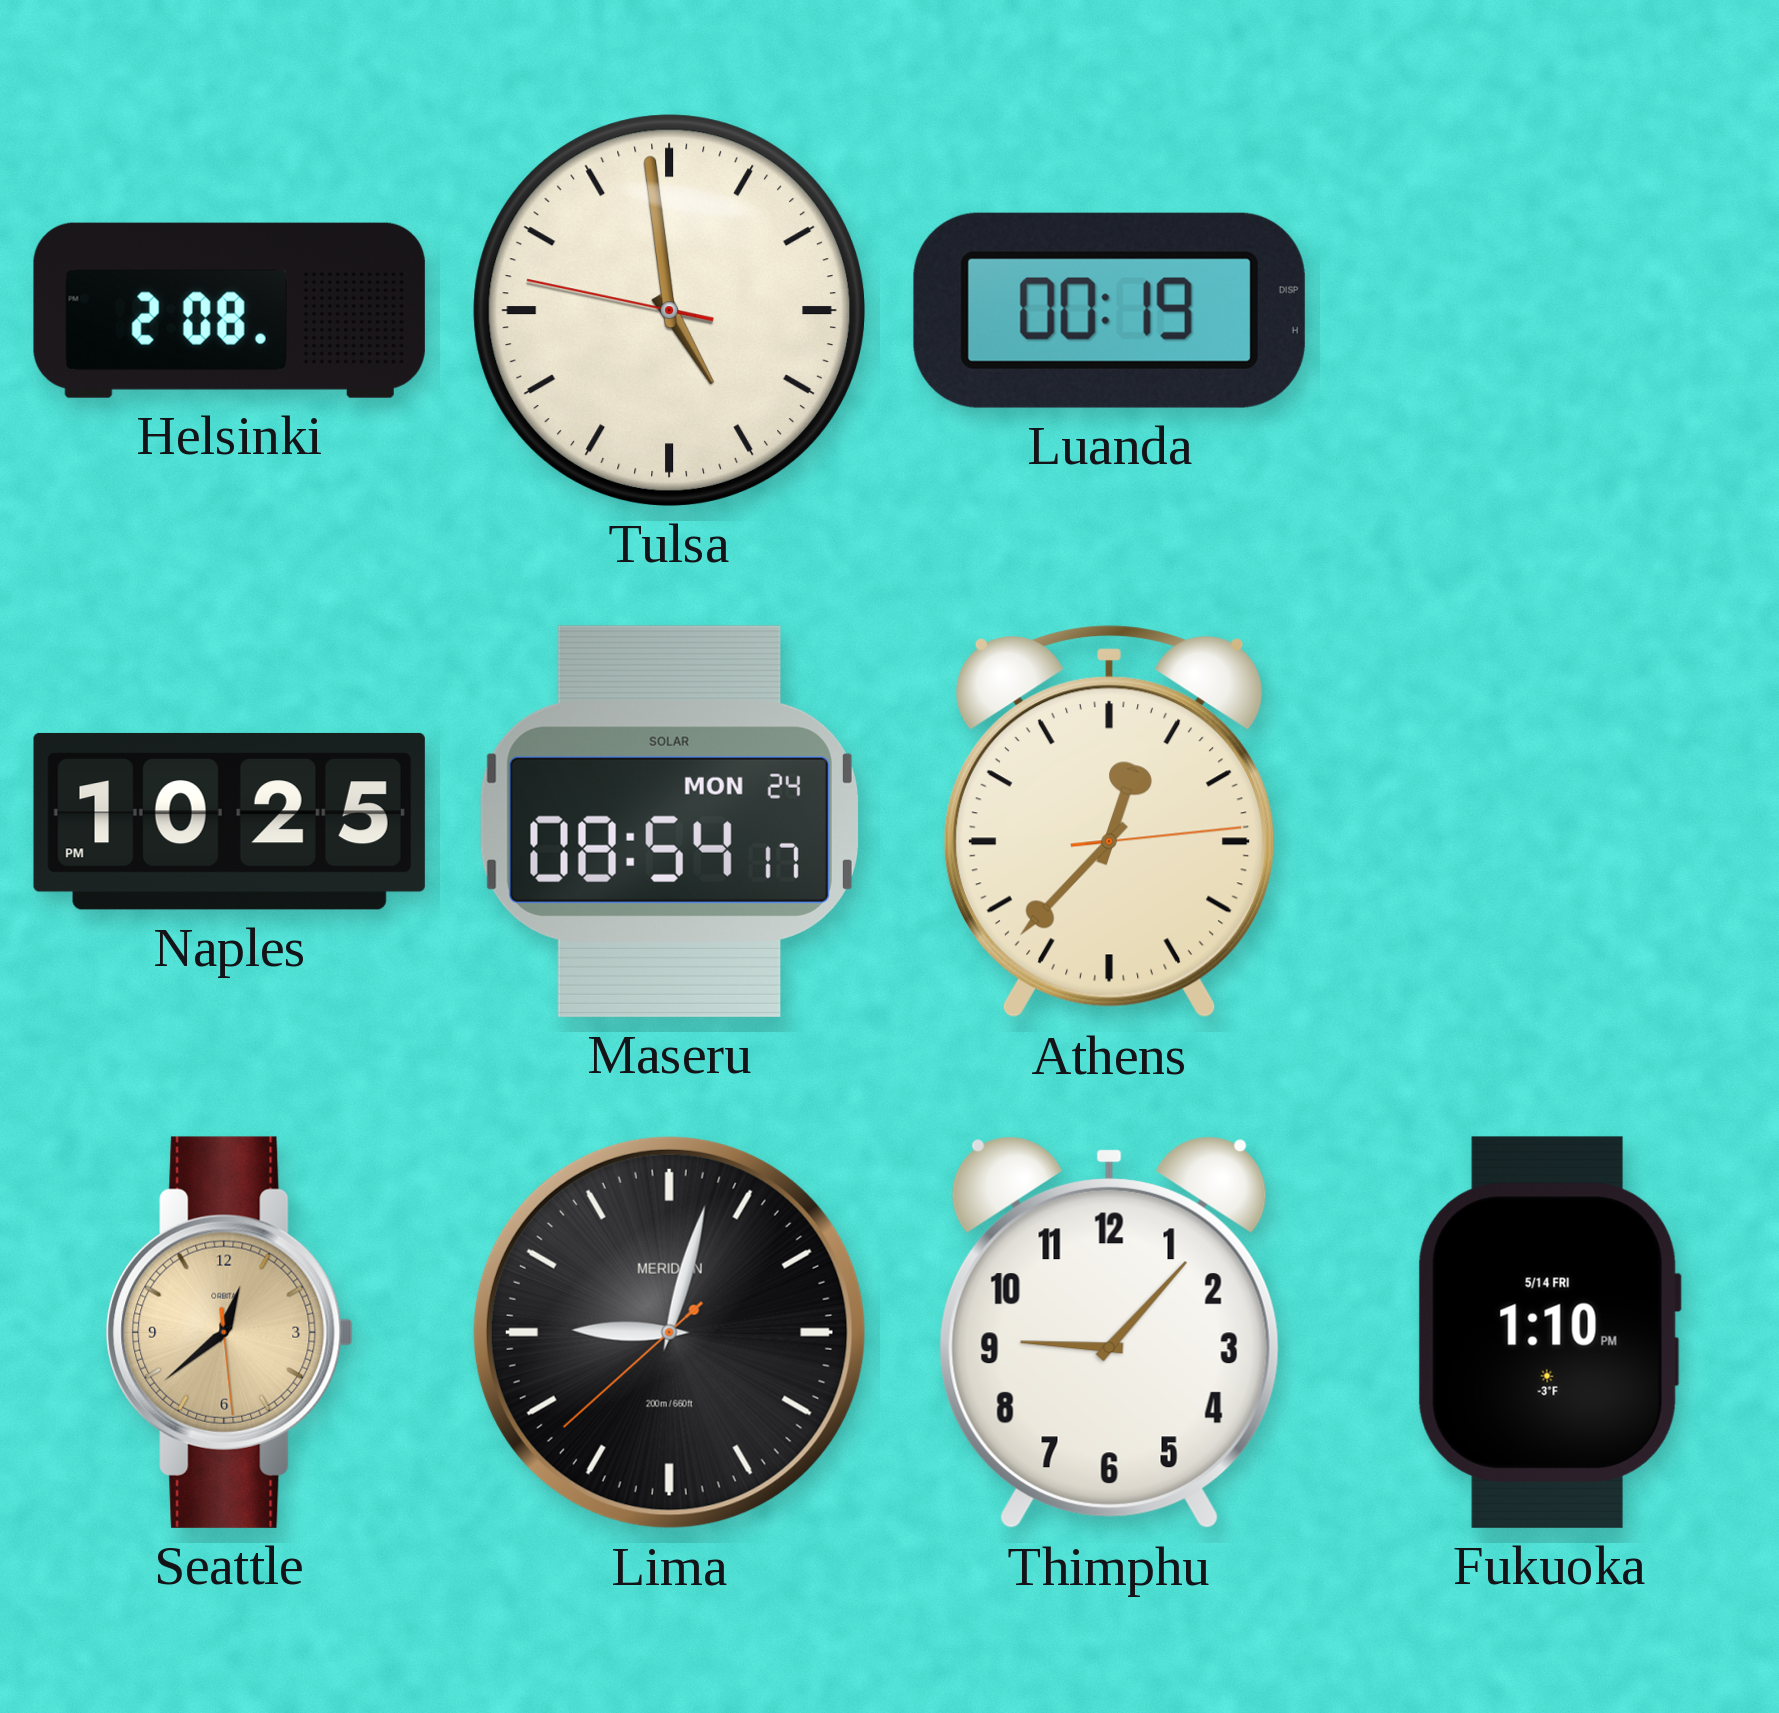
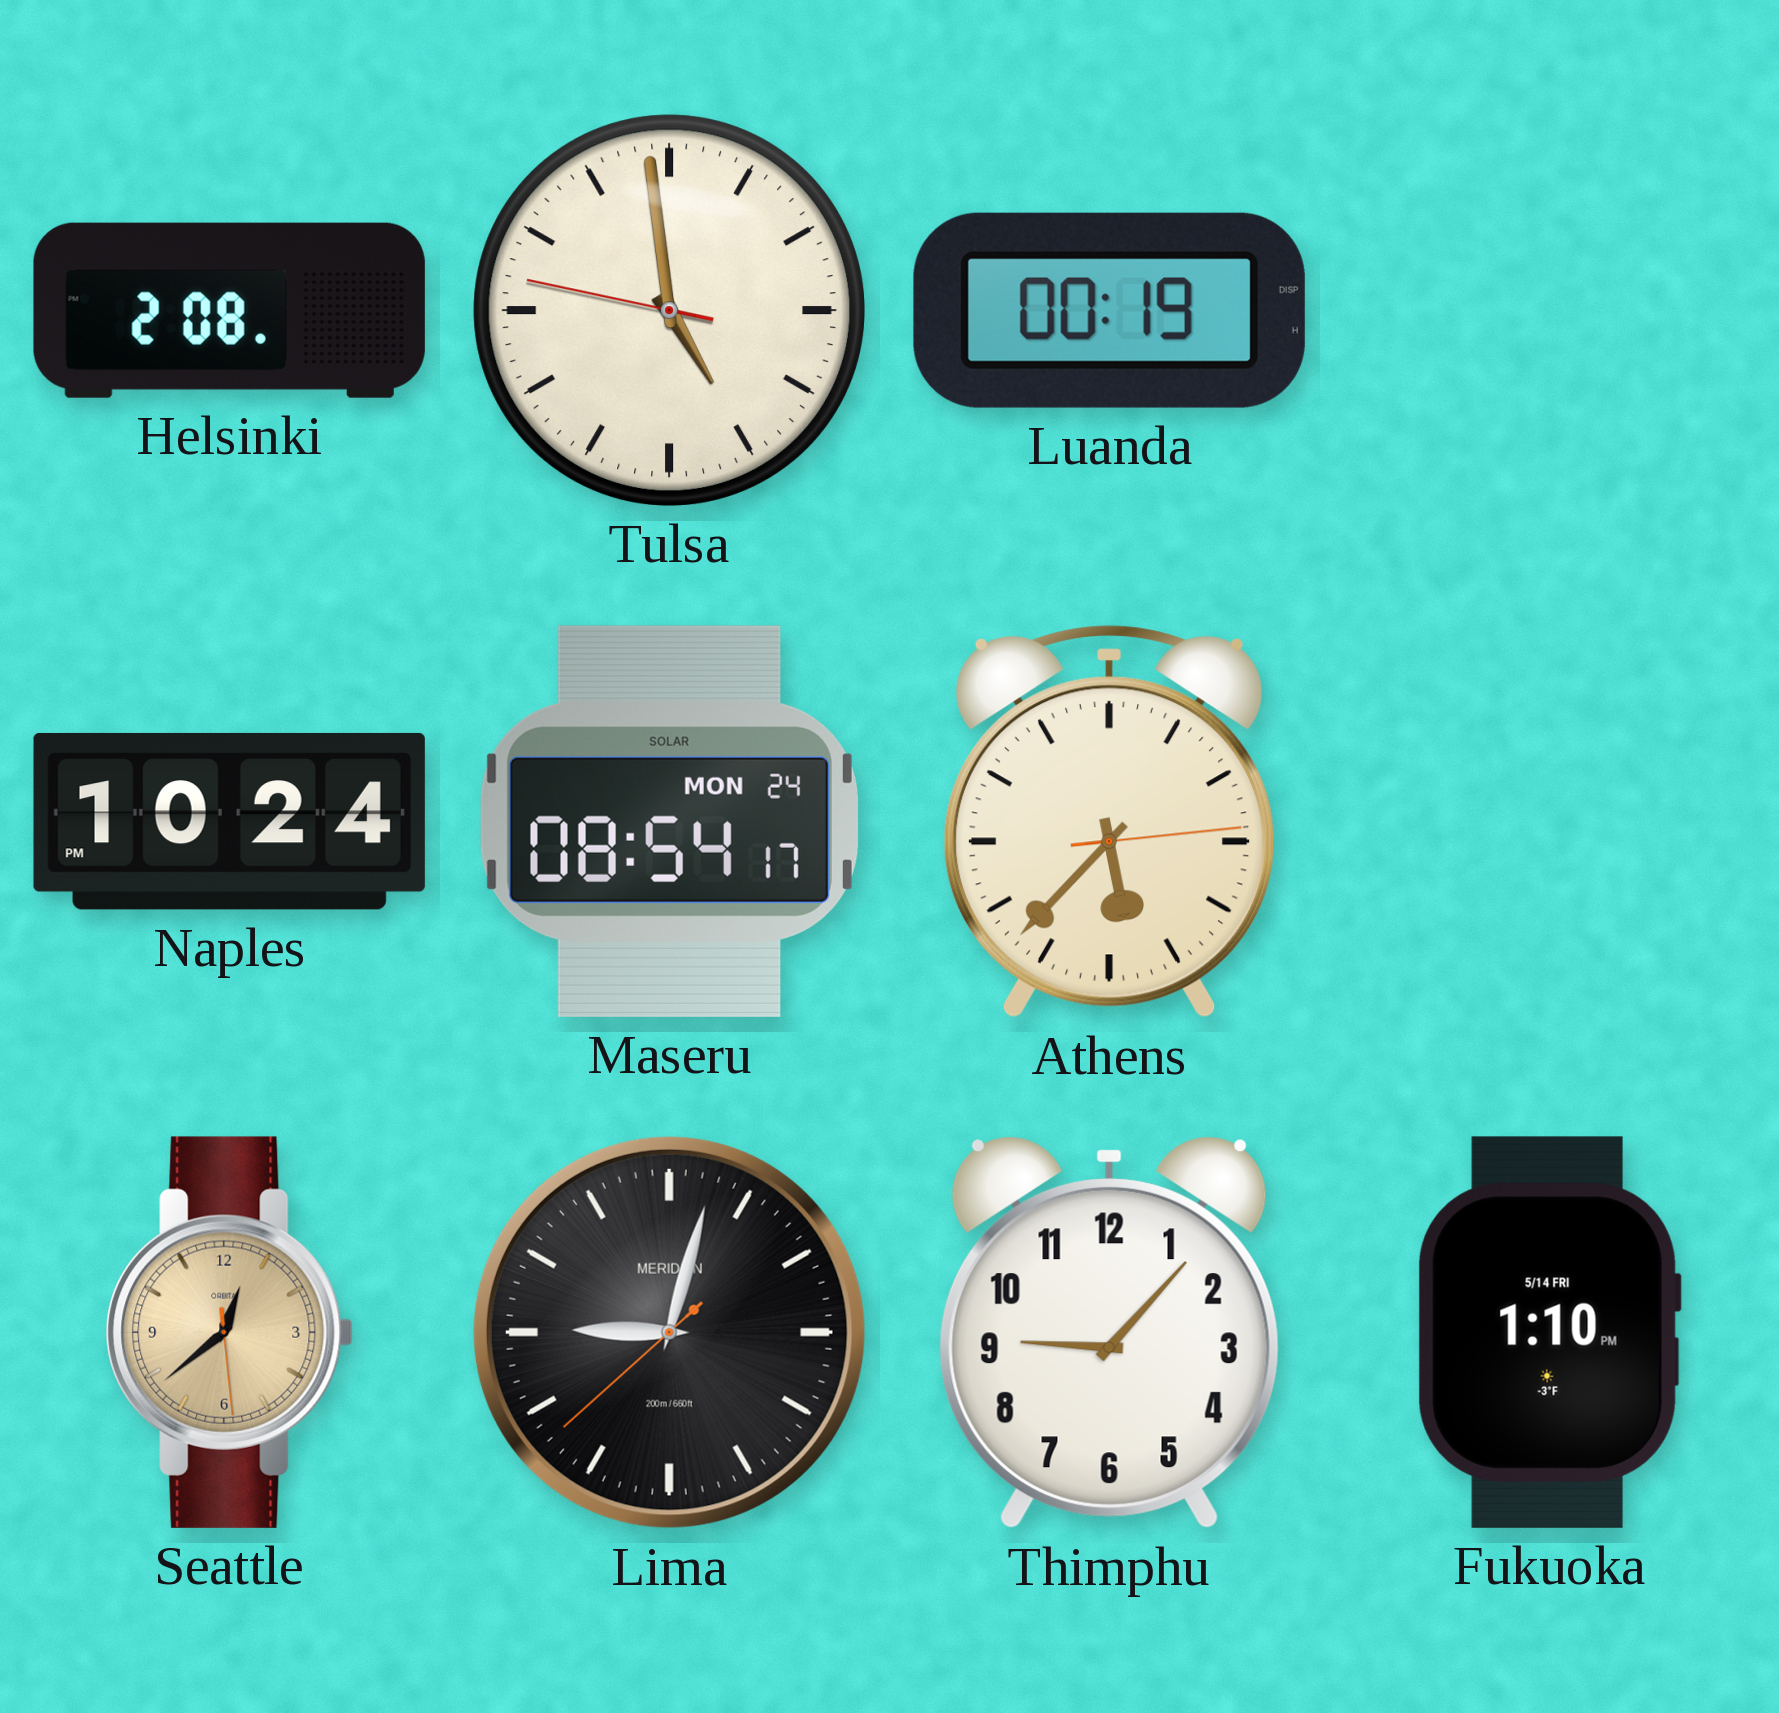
Naples: 10:25 -> 10:24 (229, 821)
Athens: 12:37 -> 5:37 (1109, 822)
